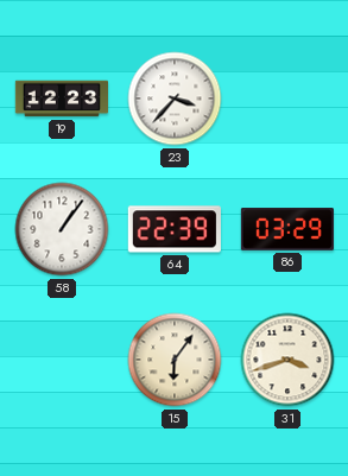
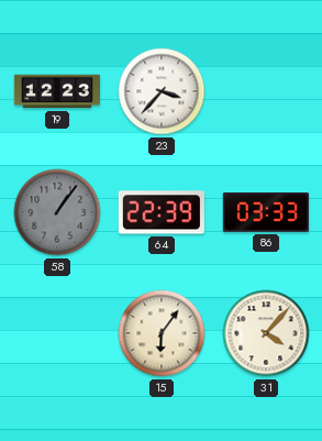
58 dial: white -> grey (57, 212)
86: 03:29 -> 03:33 (266, 212)
31: 3:42 -> 4:07 (266, 333)
